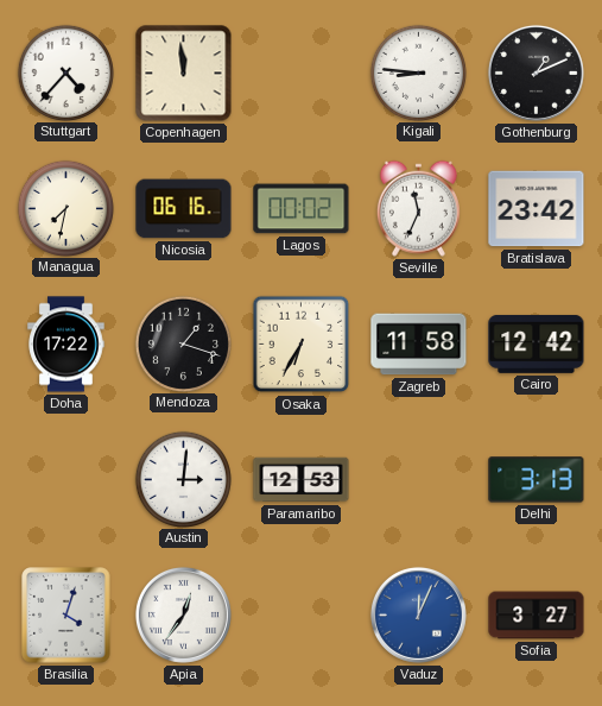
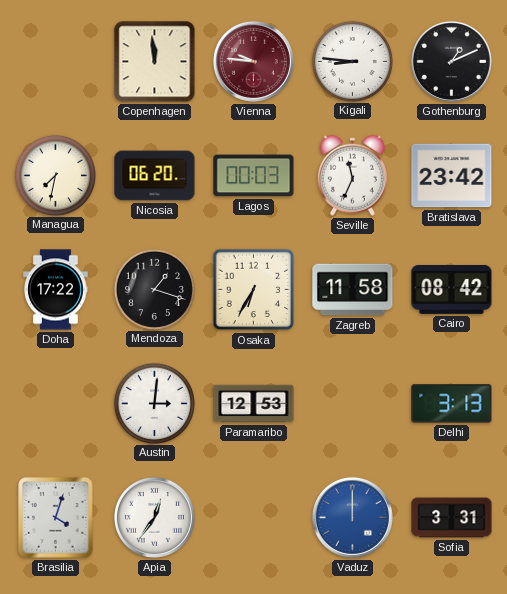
Stuttgart: 4:37 -> none (65, 73)
Vienna: none -> 9:46 (253, 61)
Nicosia: 06:16 -> 06:20 (155, 176)
Lagos: 00:02 -> 00:03 (254, 176)
Cairo: 12:42 -> 08:42 (452, 289)
Vaduz: 12:04 -> 12:00 (352, 517)
Sofia: 3:27 -> 3:31 (452, 518)
